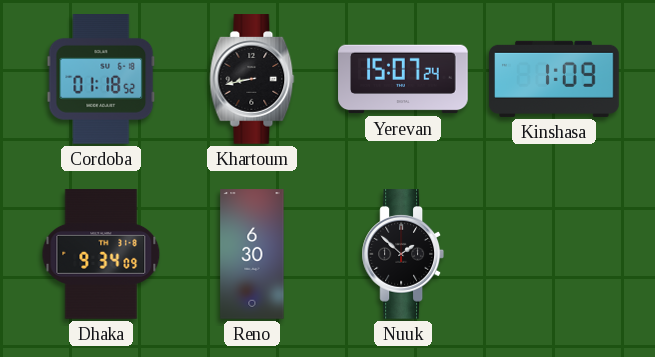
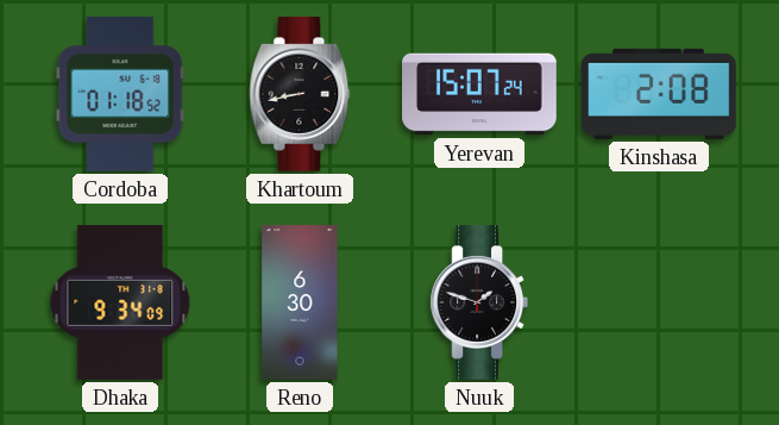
Kinshasa: 1:09 -> 2:08 (659, 94)
Nuuk: 1:52 -> 1:48 (478, 302)
